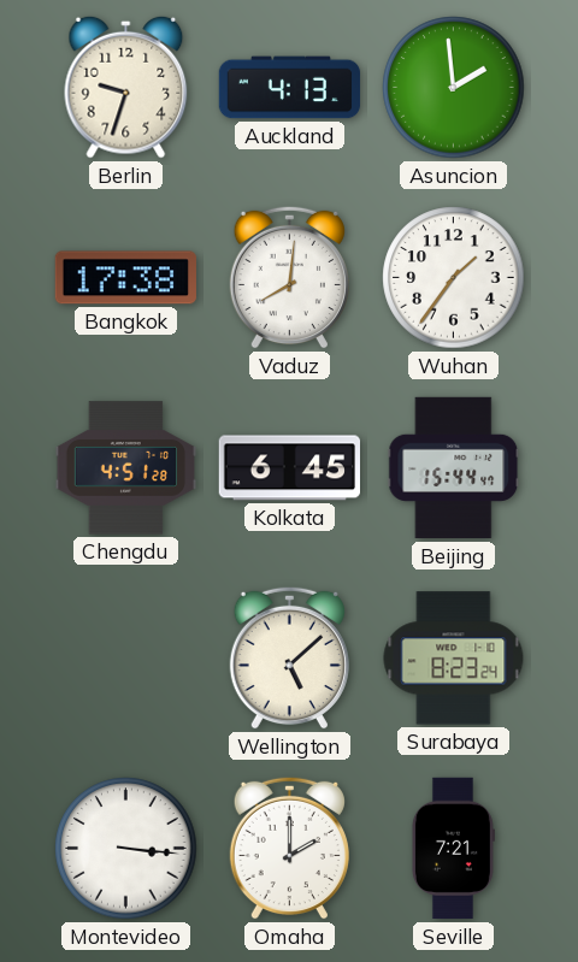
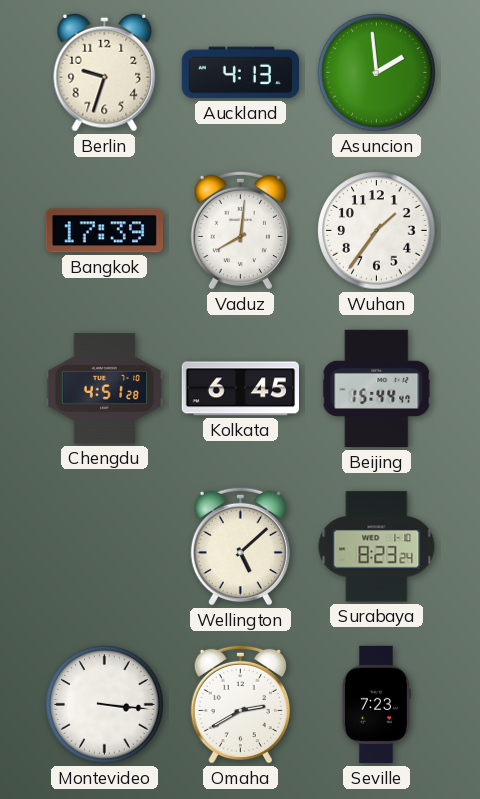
Bangkok: 17:38 -> 17:39 (104, 231)
Omaha: 2:00 -> 2:40 (240, 704)
Seville: 7:21 -> 7:23 (376, 705)
